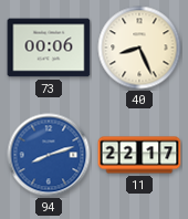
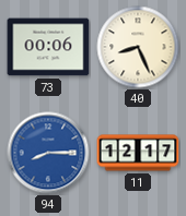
94: 8:12 -> 8:15 (48, 153)
11: 22:17 -> 12:17 (138, 153)
